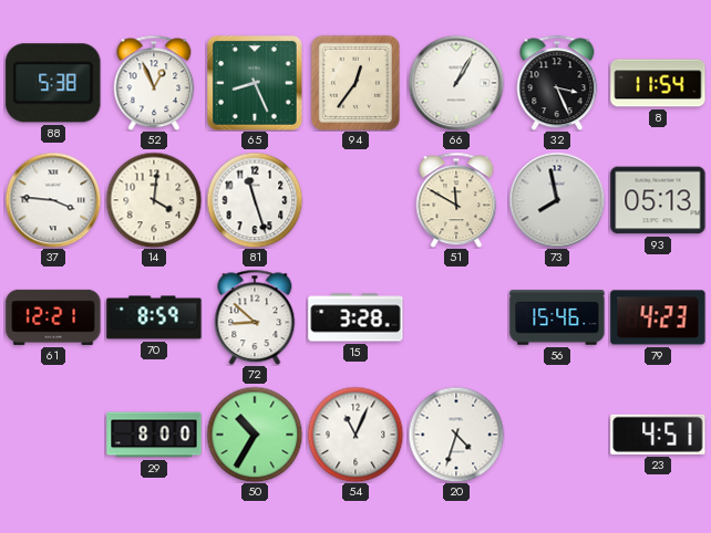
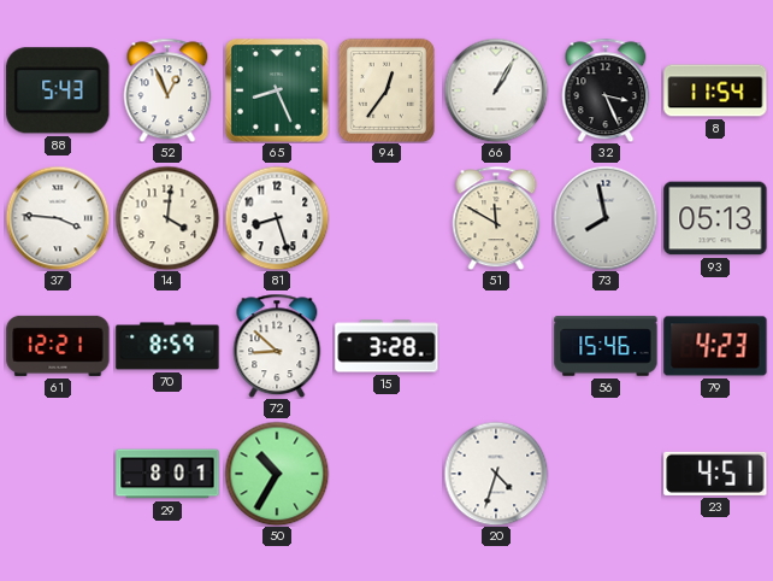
88: 5:38 -> 5:43 (58, 90)
81: 11:27 -> 8:27 (277, 218)
29: 8:00 -> 8:01 (167, 474)
54: 11:04 -> none (355, 435)
